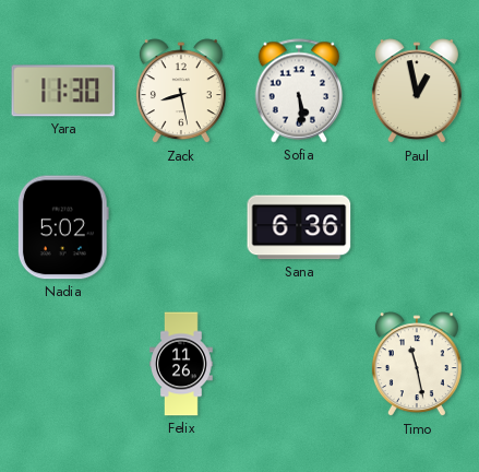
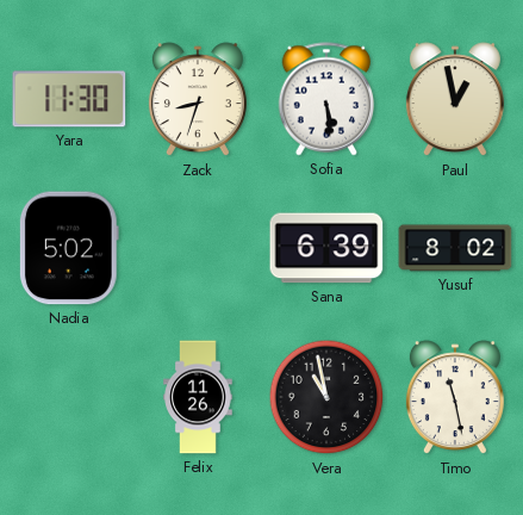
Zack: 8:28 -> 8:33 (198, 100)
Sana: 6:36 -> 6:39 (326, 248)
Yusuf: none -> 8:02 (455, 248)
Vera: none -> 10:58 (326, 397)
